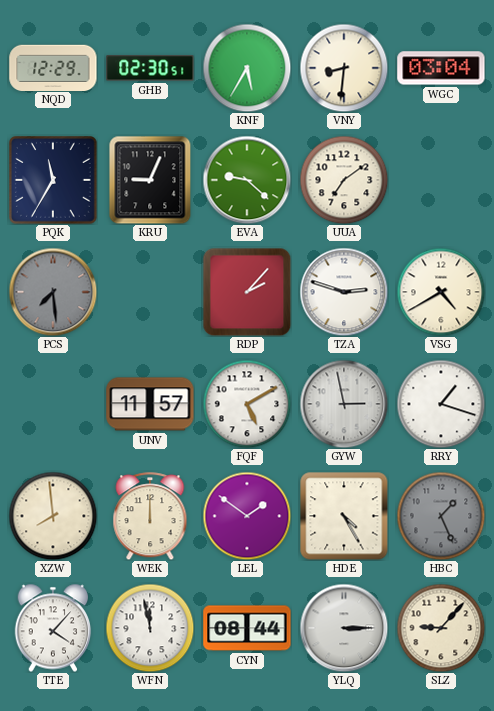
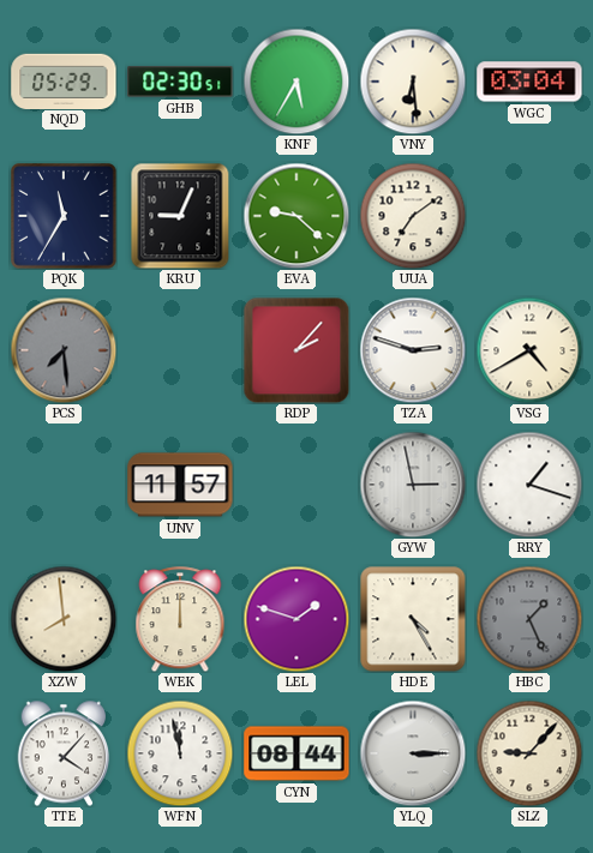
NQD: 12:29 -> 05:29 (64, 80)
VNY: 8:31 -> 6:29 (413, 82)
FQF: 5:10 -> none (247, 404)
LEL: 1:51 -> 1:48 (296, 619)
